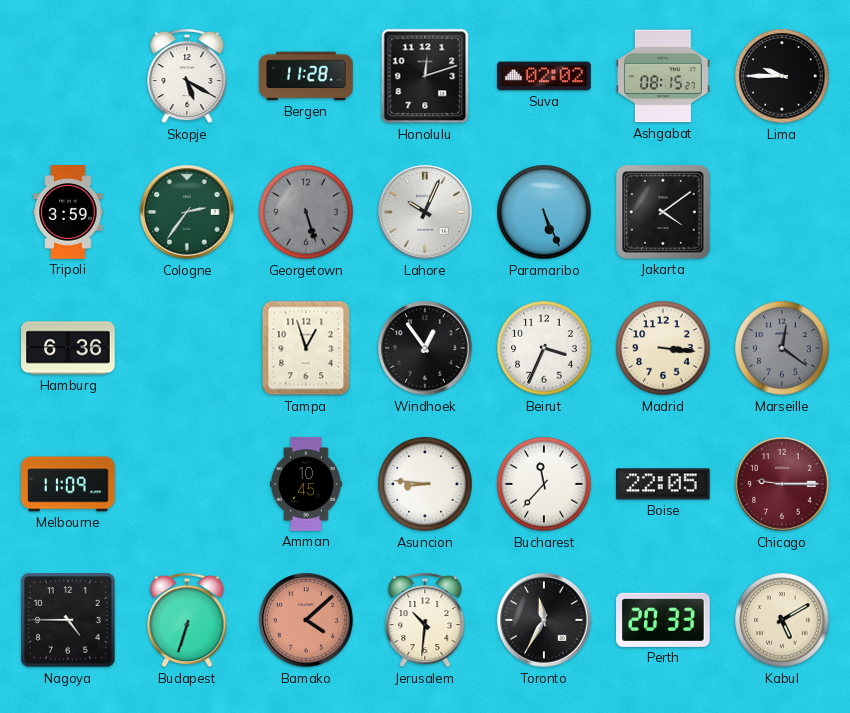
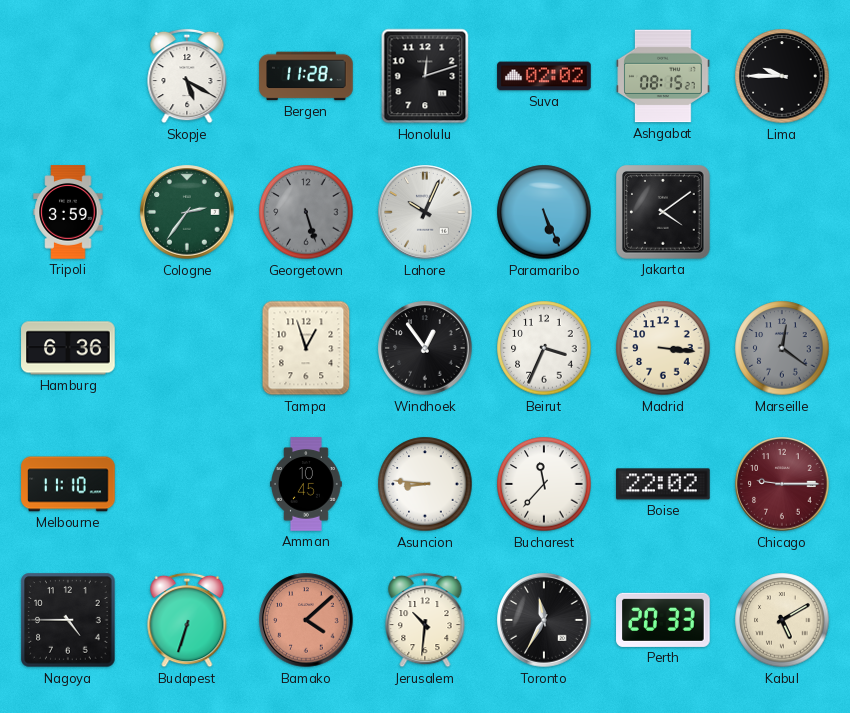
Melbourne: 11:09 -> 11:10 (68, 484)
Boise: 22:05 -> 22:02 (663, 484)
